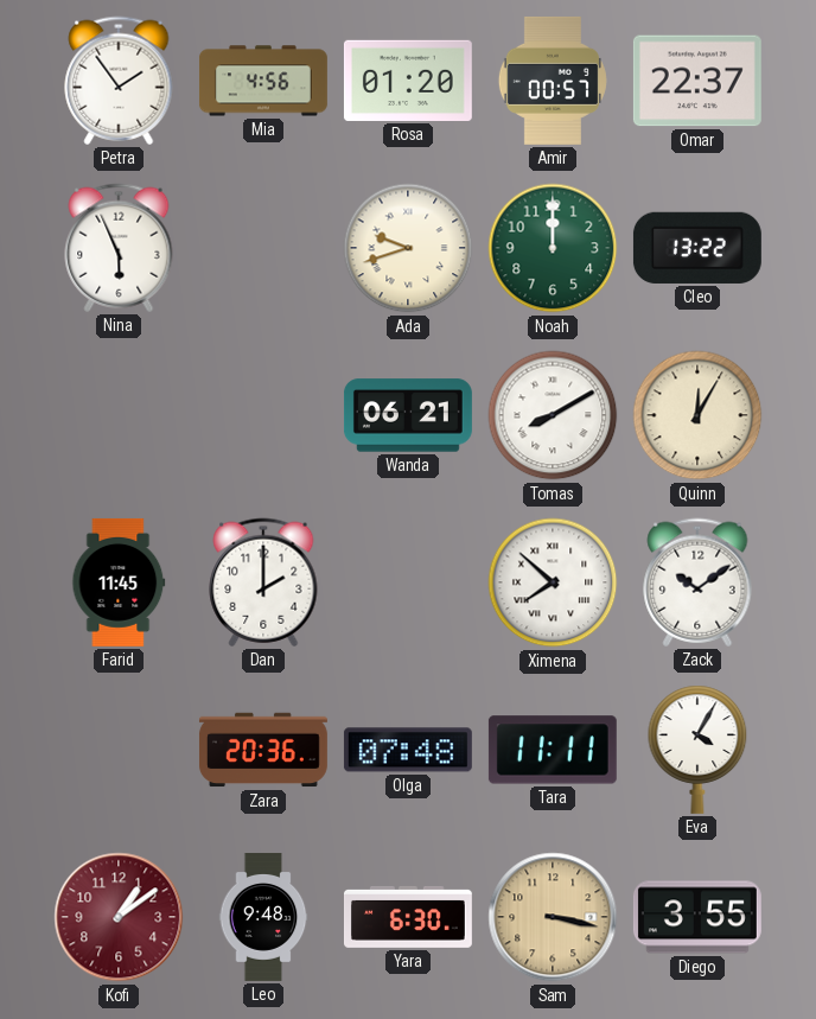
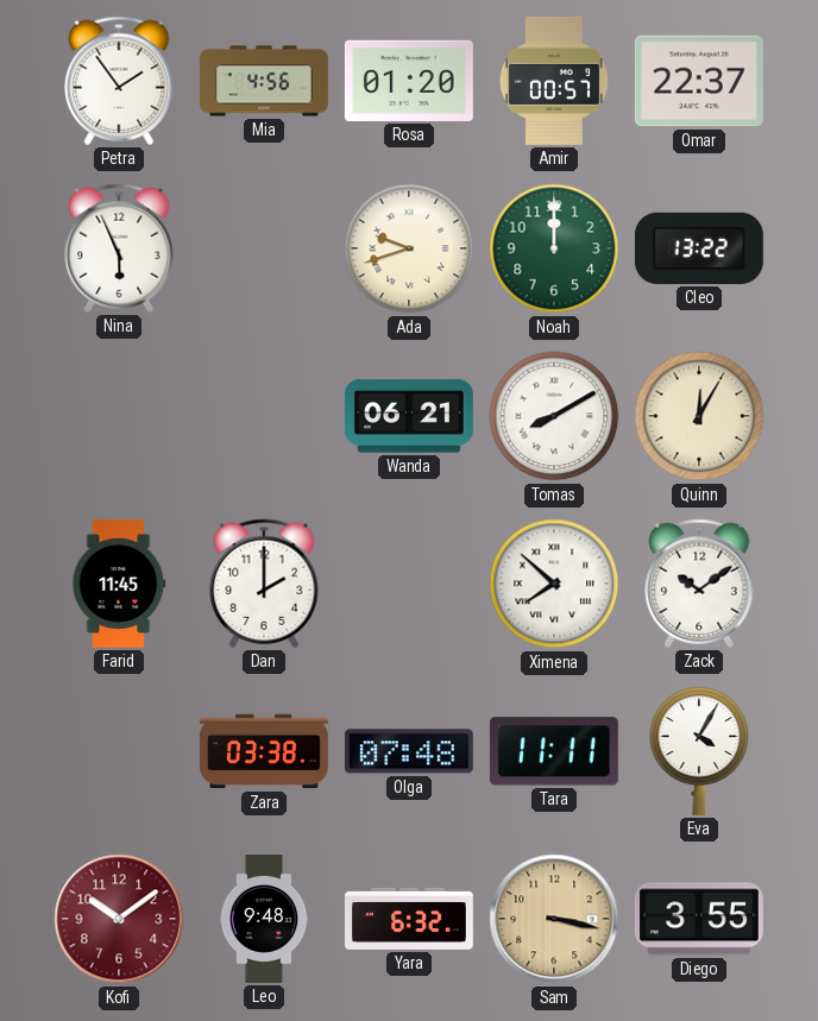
Zara: 20:36 -> 03:38 (264, 751)
Kofi: 1:09 -> 10:09 (119, 919)
Yara: 6:30 -> 6:32 (409, 919)
